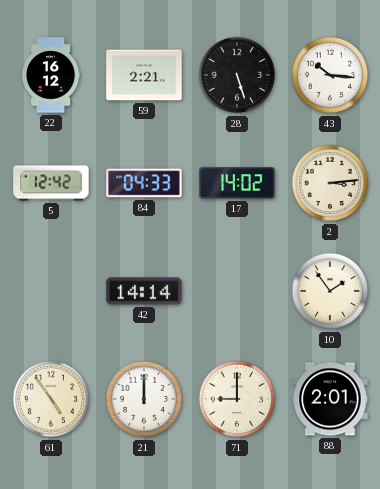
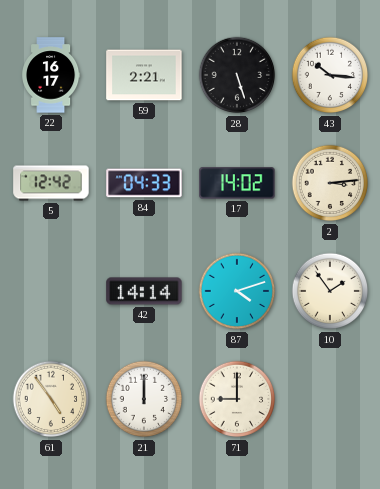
22: 16:12 -> 16:17 (52, 75)
87: none -> 4:12 (237, 291)
88: 2:01 -> none (330, 399)
